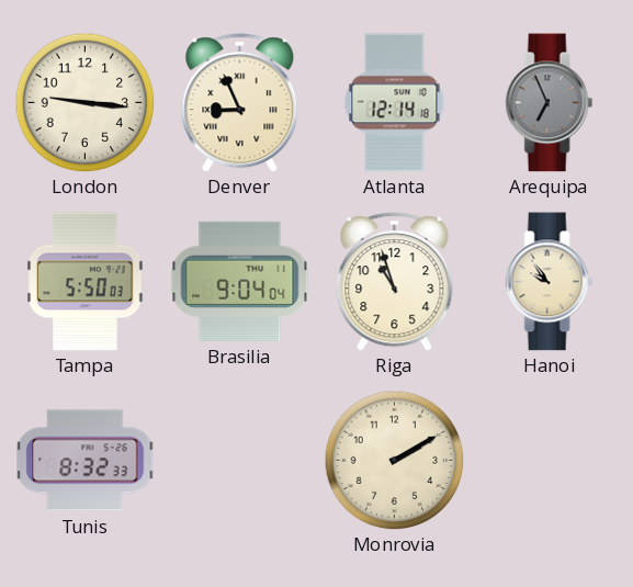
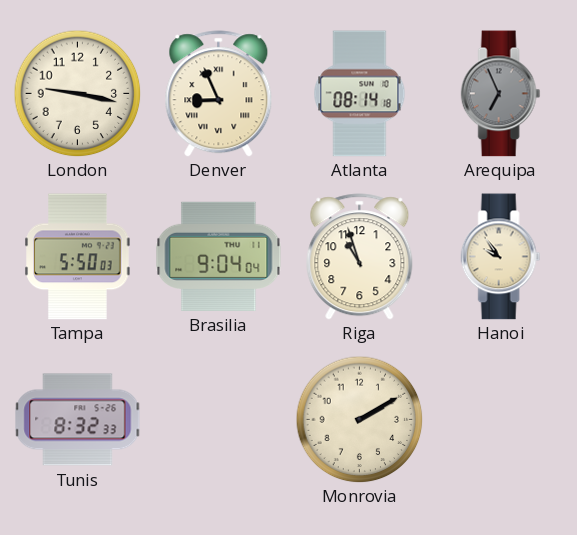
London: 9:16 -> 9:17 (77, 93)
Atlanta: 12:14 -> 08:14 (360, 94)
